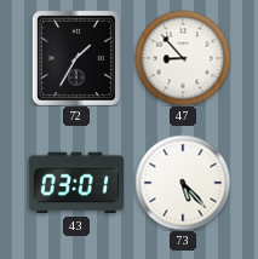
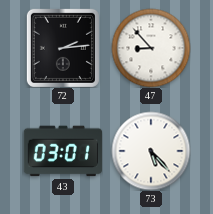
72: 1:35 -> 2:14 (63, 48)
